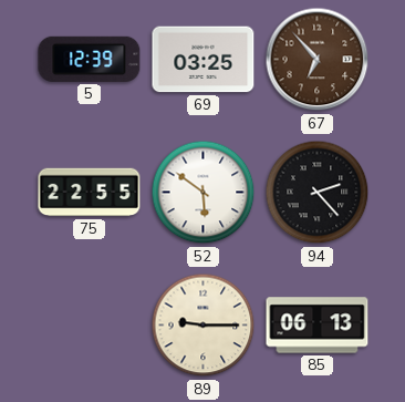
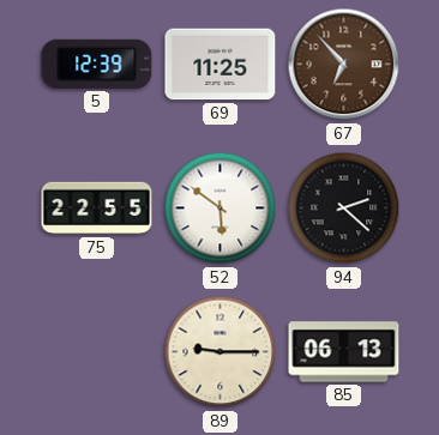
69: 03:25 -> 11:25 (221, 65)
94: 2:23 -> 2:22 (344, 209)
